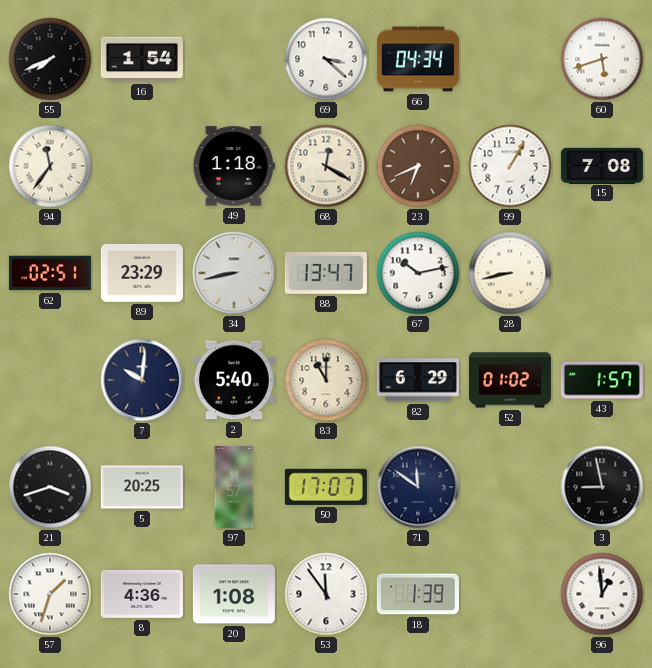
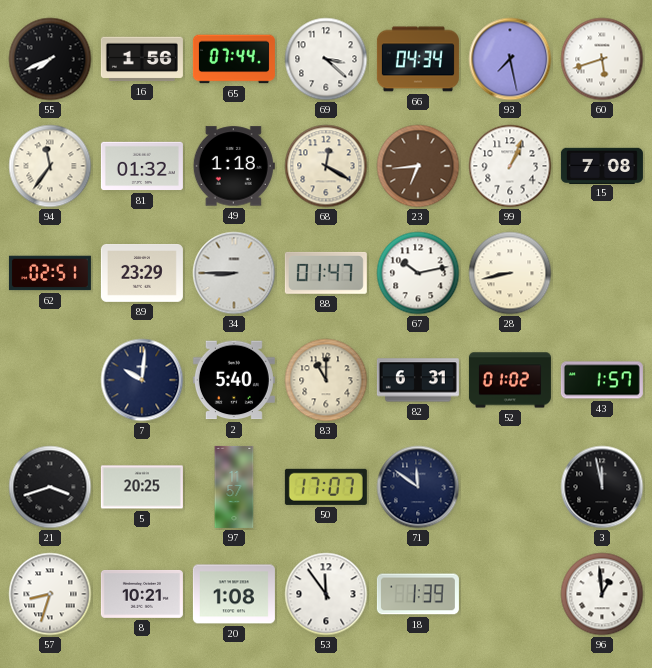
16: 1:54 -> 1:56 (142, 59)
65: none -> 07:44 (234, 59)
93: none -> 7:28 (510, 59)
81: none -> 01:32 (142, 166)
23: 6:41 -> 6:44 (418, 166)
99: 1:05 -> 1:04 (510, 166)
34: 8:43 -> 8:45 (234, 273)
88: 13:47 -> 01:47 (326, 273)
82: 6:29 -> 6:31 (418, 380)
3: 8:58 -> 11:58 (602, 487)
57: 1:33 -> 8:33 (50, 594)
8: 4:36 -> 10:21 (142, 594)
